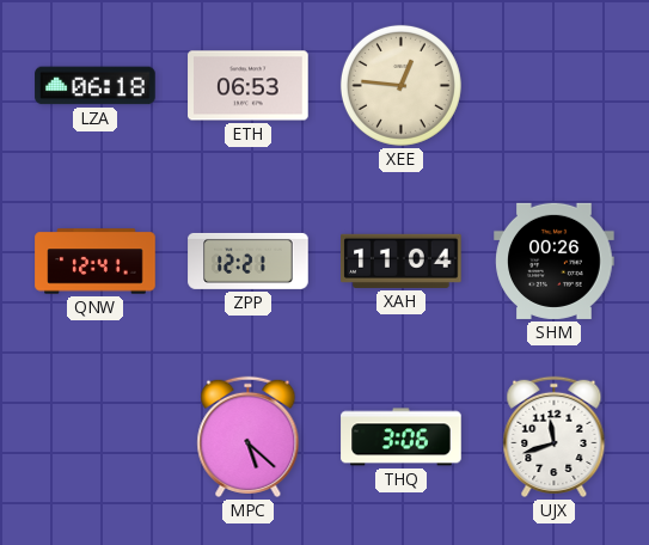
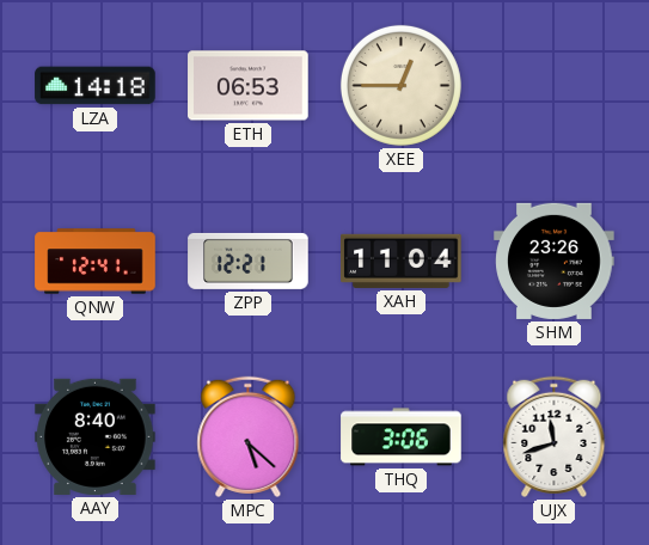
LZA: 06:18 -> 14:18 (96, 86)
XEE: 12:46 -> 12:45 (400, 85)
SHM: 00:26 -> 23:26 (555, 261)
AAY: none -> 8:40 (96, 436)
